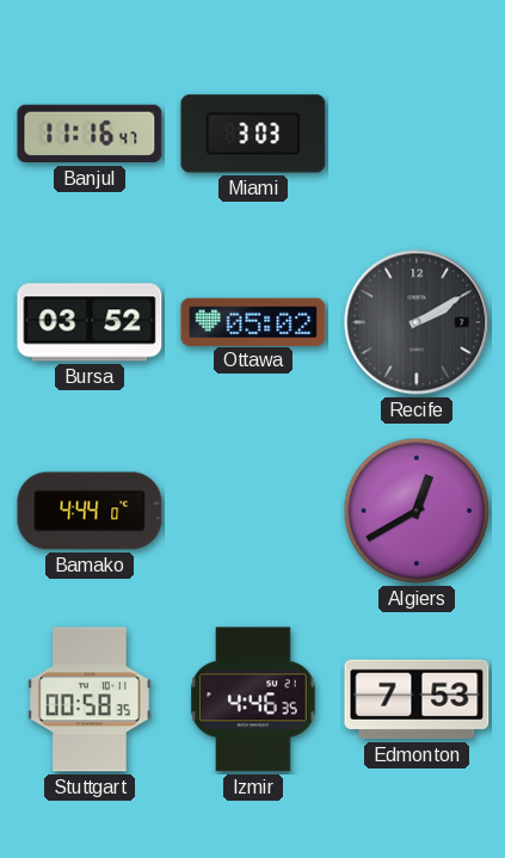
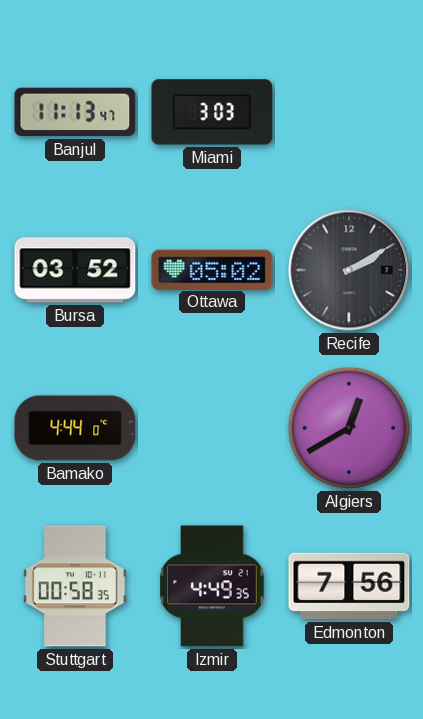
Banjul: 11:16 -> 11:13 (75, 112)
Izmir: 4:46 -> 4:49 (212, 586)
Edmonton: 7:53 -> 7:56 (349, 586)
